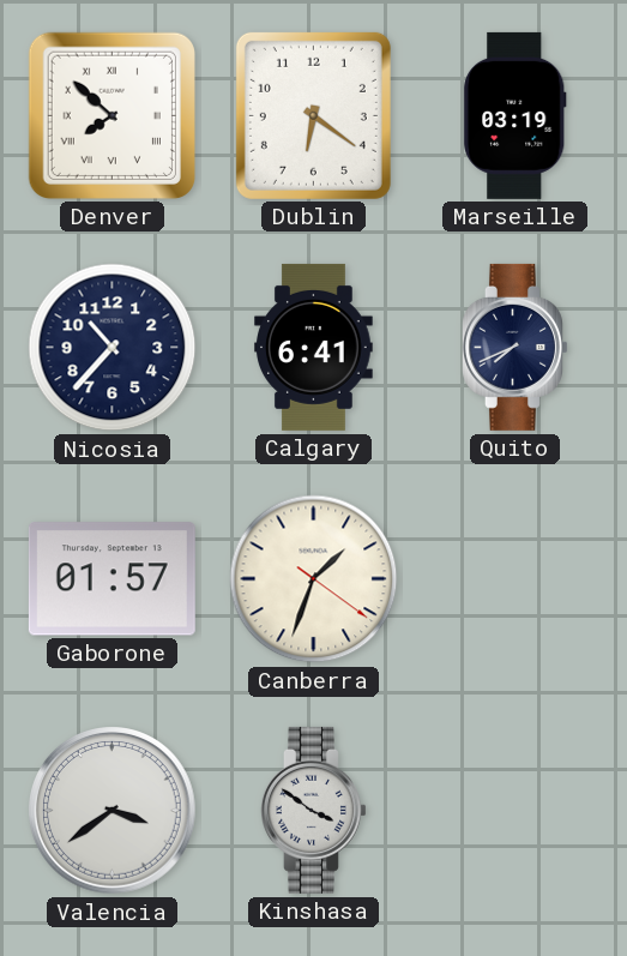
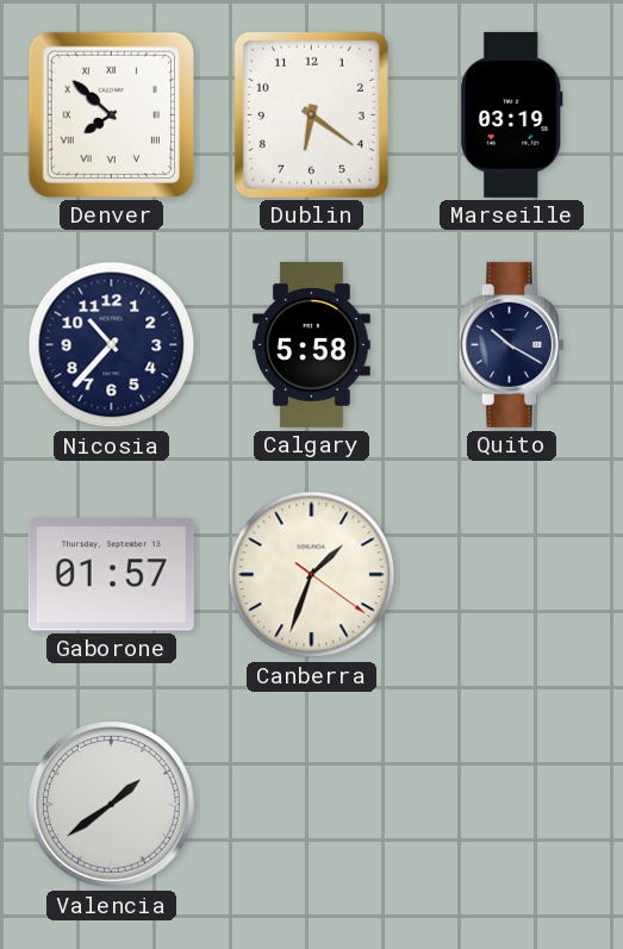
Calgary: 6:41 -> 5:58 (312, 344)
Quito: 7:41 -> 10:20 (512, 344)
Valencia: 3:39 -> 1:39 (112, 805)
Kinshasa: 3:51 -> none (314, 810)
